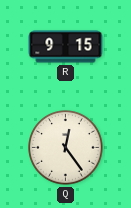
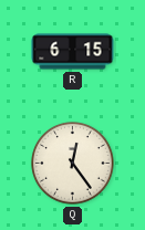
R: 9:15 -> 6:15 (73, 52)
